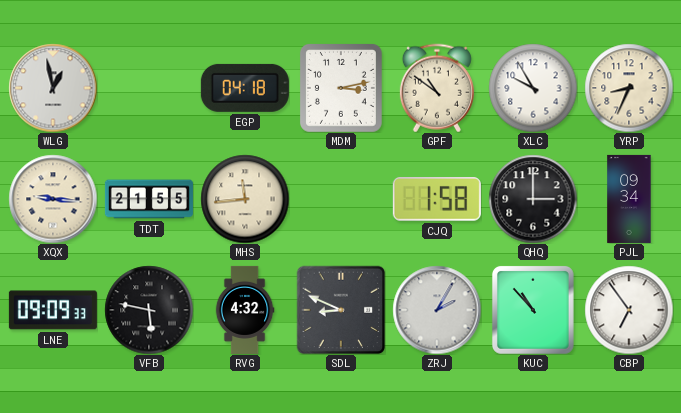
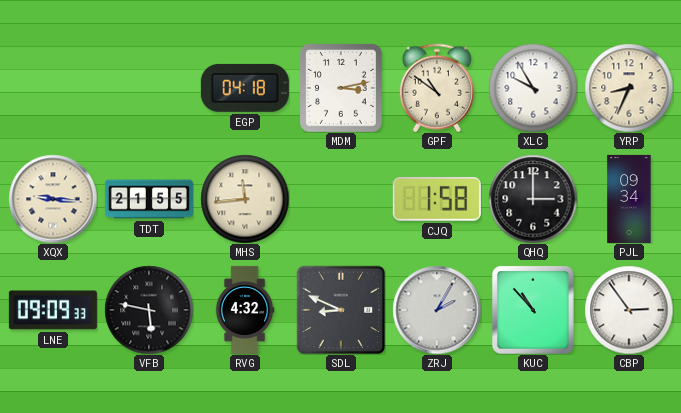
WLG: 12:58 -> none (53, 88)
CBP: 6:54 -> 2:54 (629, 310)
